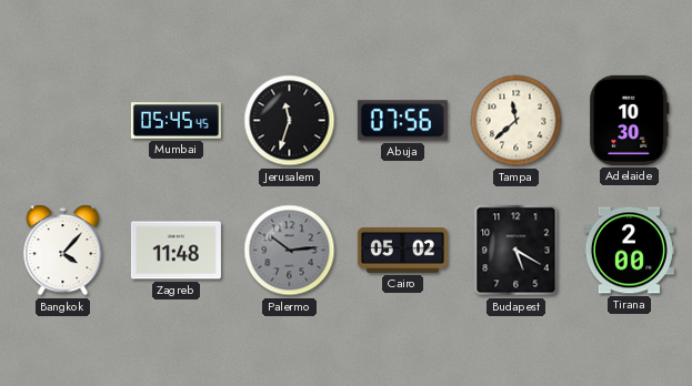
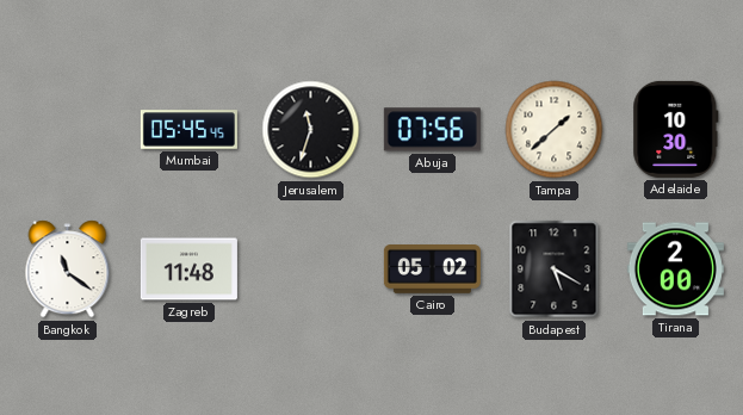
Tampa: 11:38 -> 1:38 (555, 130)
Bangkok: 4:07 -> 11:21 (68, 270)
Palermo: 10:14 -> none (290, 251)
